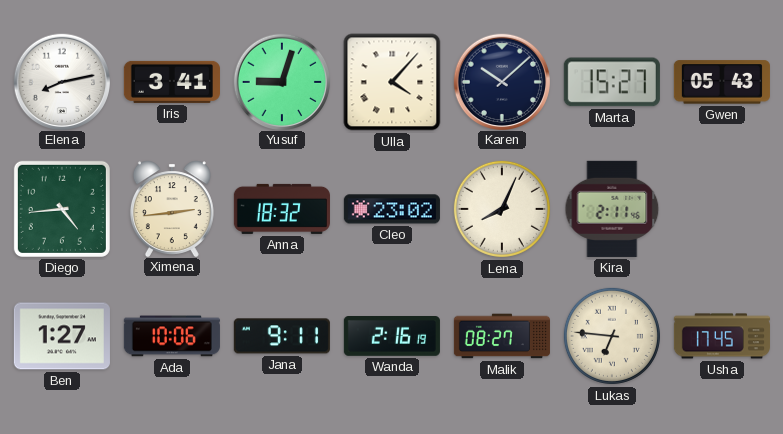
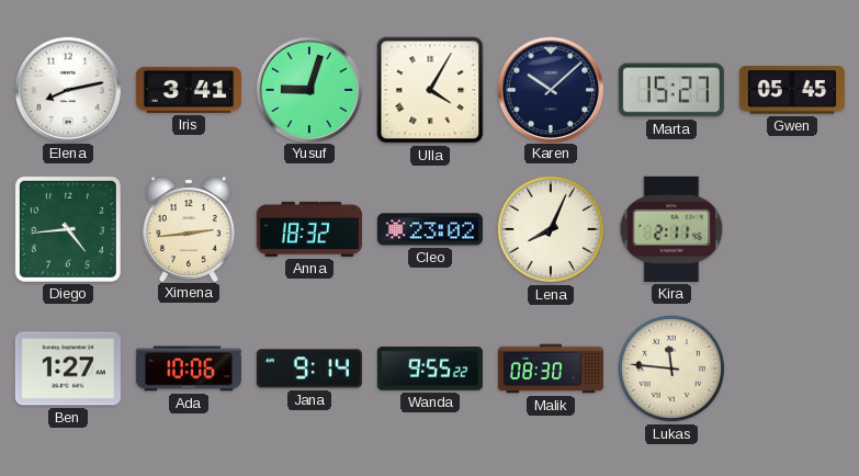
Ulla: 4:07 -> 4:05 (430, 90)
Gwen: 05:43 -> 05:45 (792, 90)
Jana: 9:11 -> 9:14 (309, 369)
Wanda: 2:16 -> 9:55 (430, 370)
Malik: 08:27 -> 08:30 (551, 369)
Lukas: 6:46 -> 11:46 (671, 369)
Usha: 17:45 -> none (722, 336)
